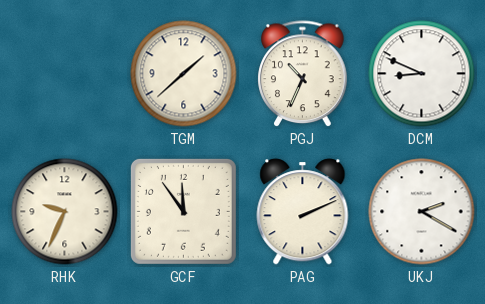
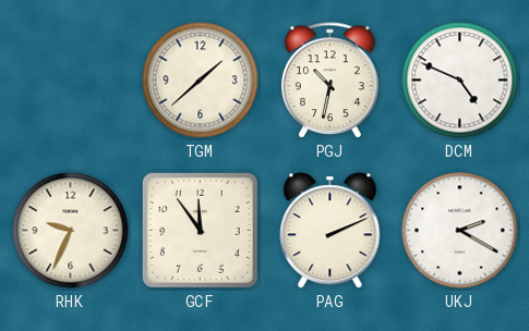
PGJ: 10:34 -> 10:32 (330, 81)
DCM: 8:49 -> 4:49 (460, 81)
